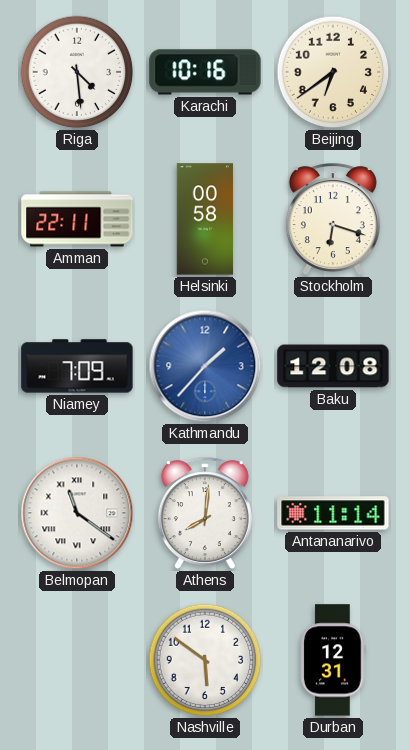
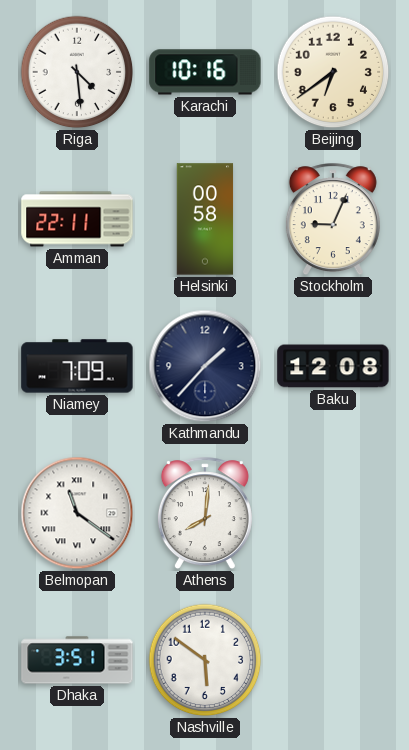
Stockholm: 6:18 -> 9:04 (333, 220)
Kathmandu dial: blue -> navy (205, 366)
Antananarivo: 11:14 -> none (333, 513)
Dhaka: none -> 3:51 (77, 660)
Durban: 12:31 -> none (333, 660)
